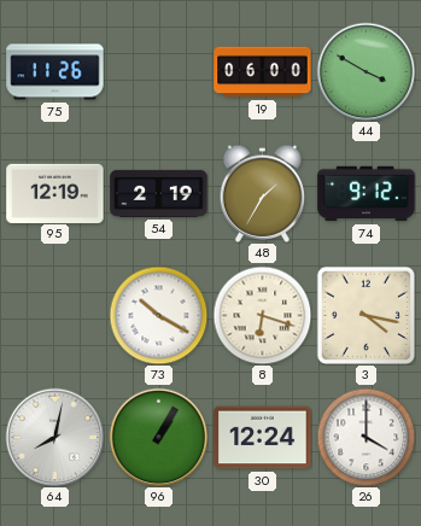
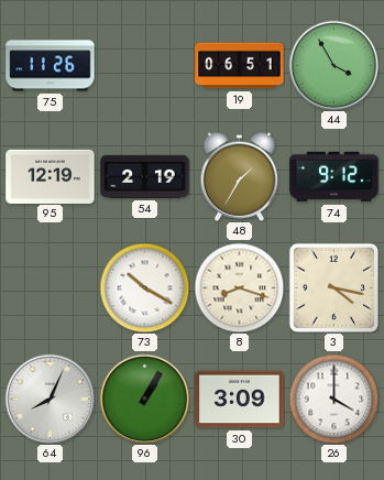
19: 06:00 -> 06:51 (240, 66)
44: 3:50 -> 3:55 (333, 65)
8: 6:18 -> 8:18 (239, 287)
64: 8:02 -> 8:04 (50, 399)
30: 12:24 -> 3:09 (240, 400)
